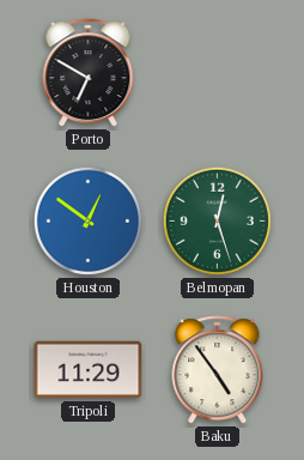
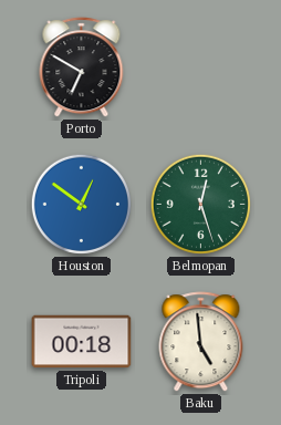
Tripoli: 11:29 -> 00:18 (82, 342)
Baku: 4:54 -> 4:59 (201, 342)
